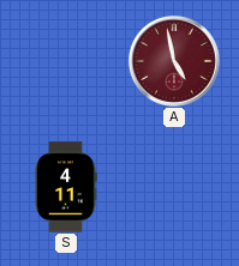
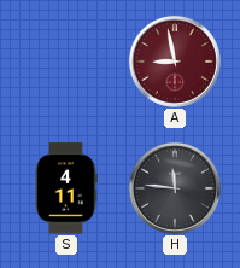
A: 4:58 -> 8:58 (175, 62)
H: none -> 11:46 (175, 188)
